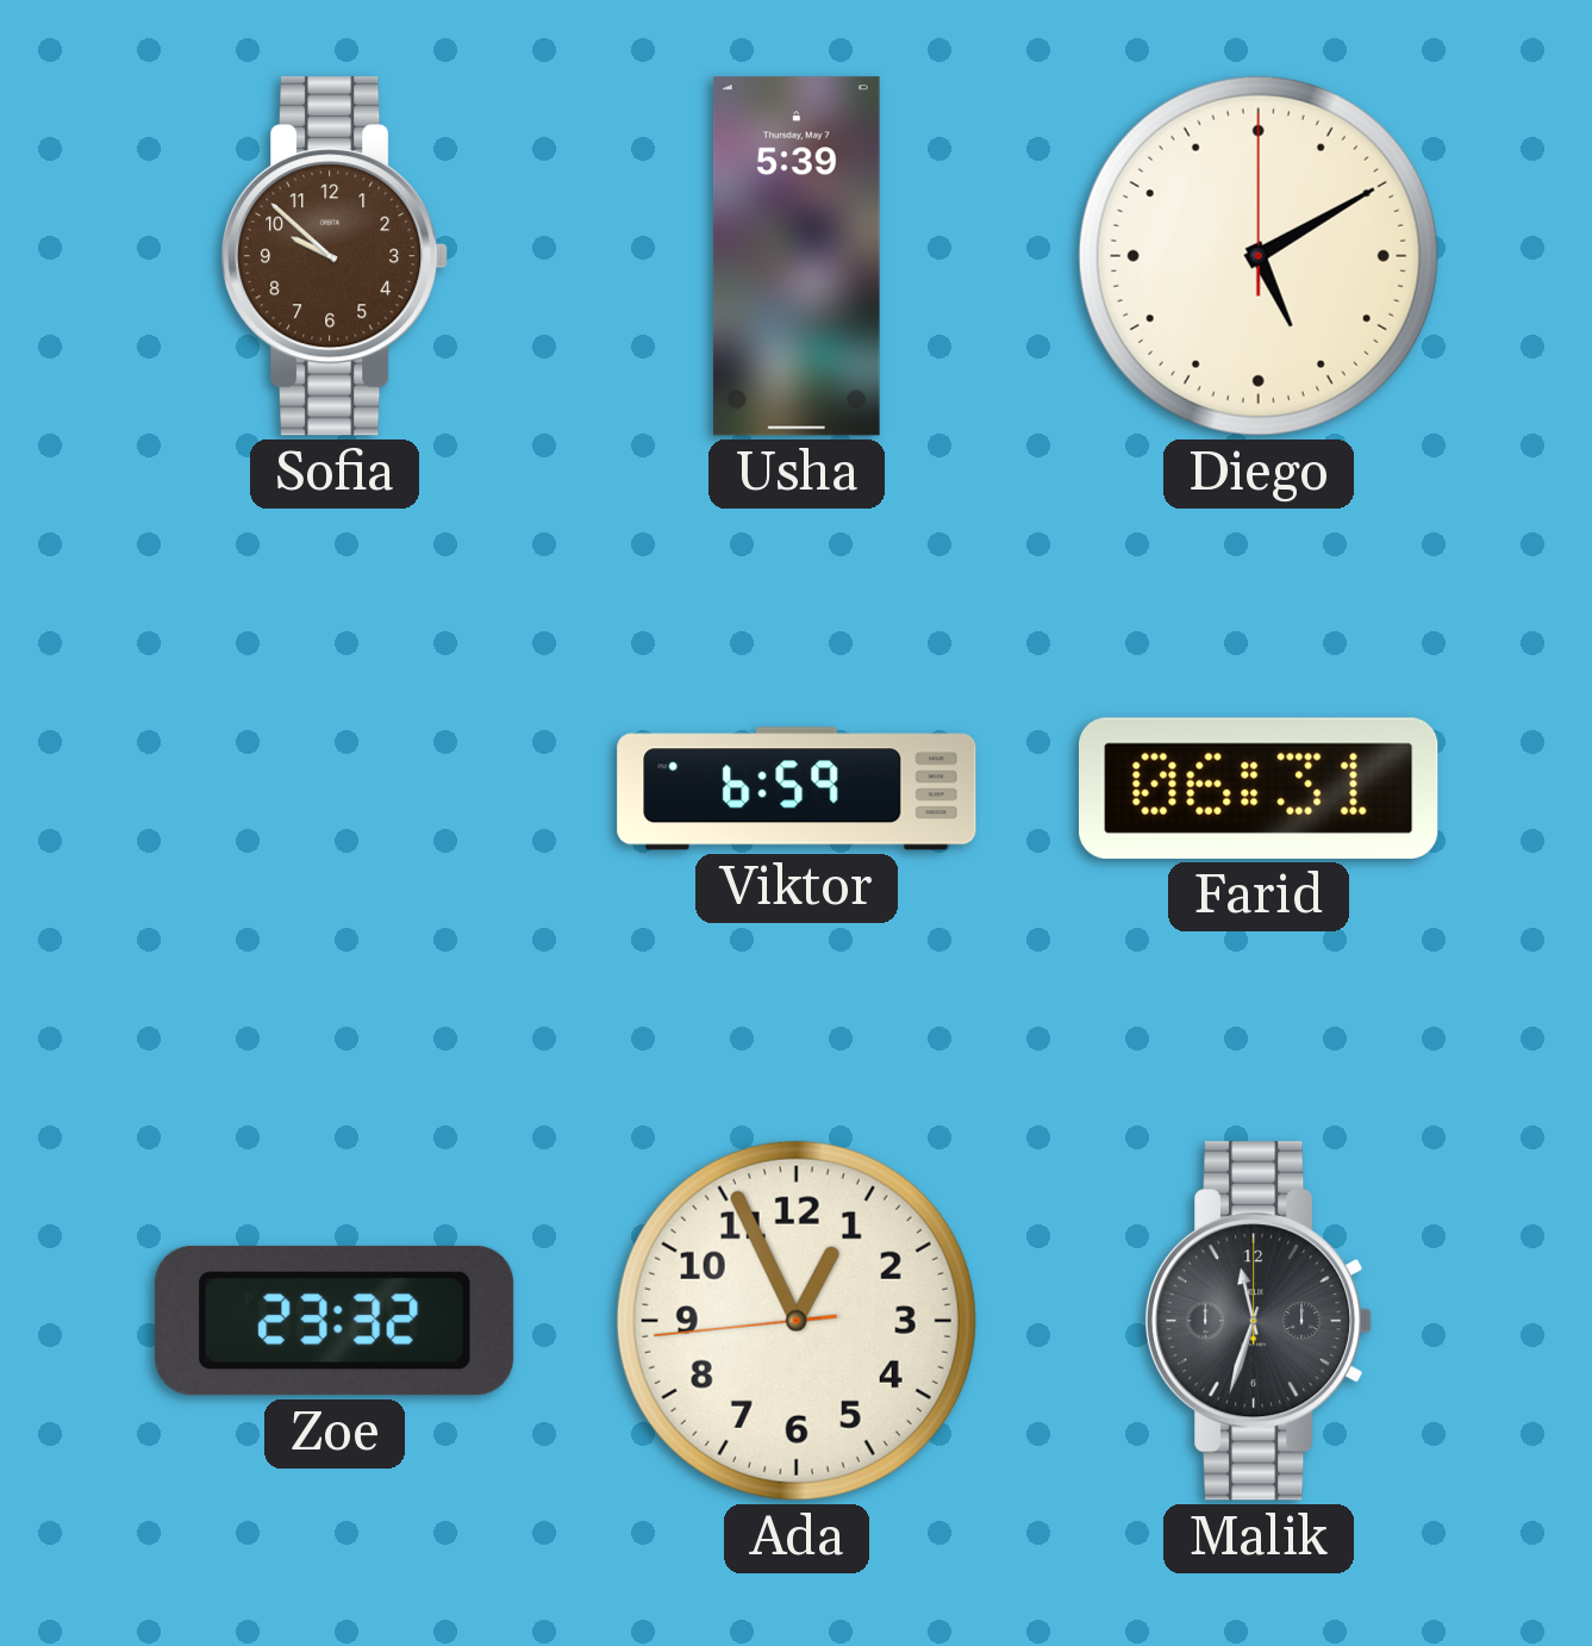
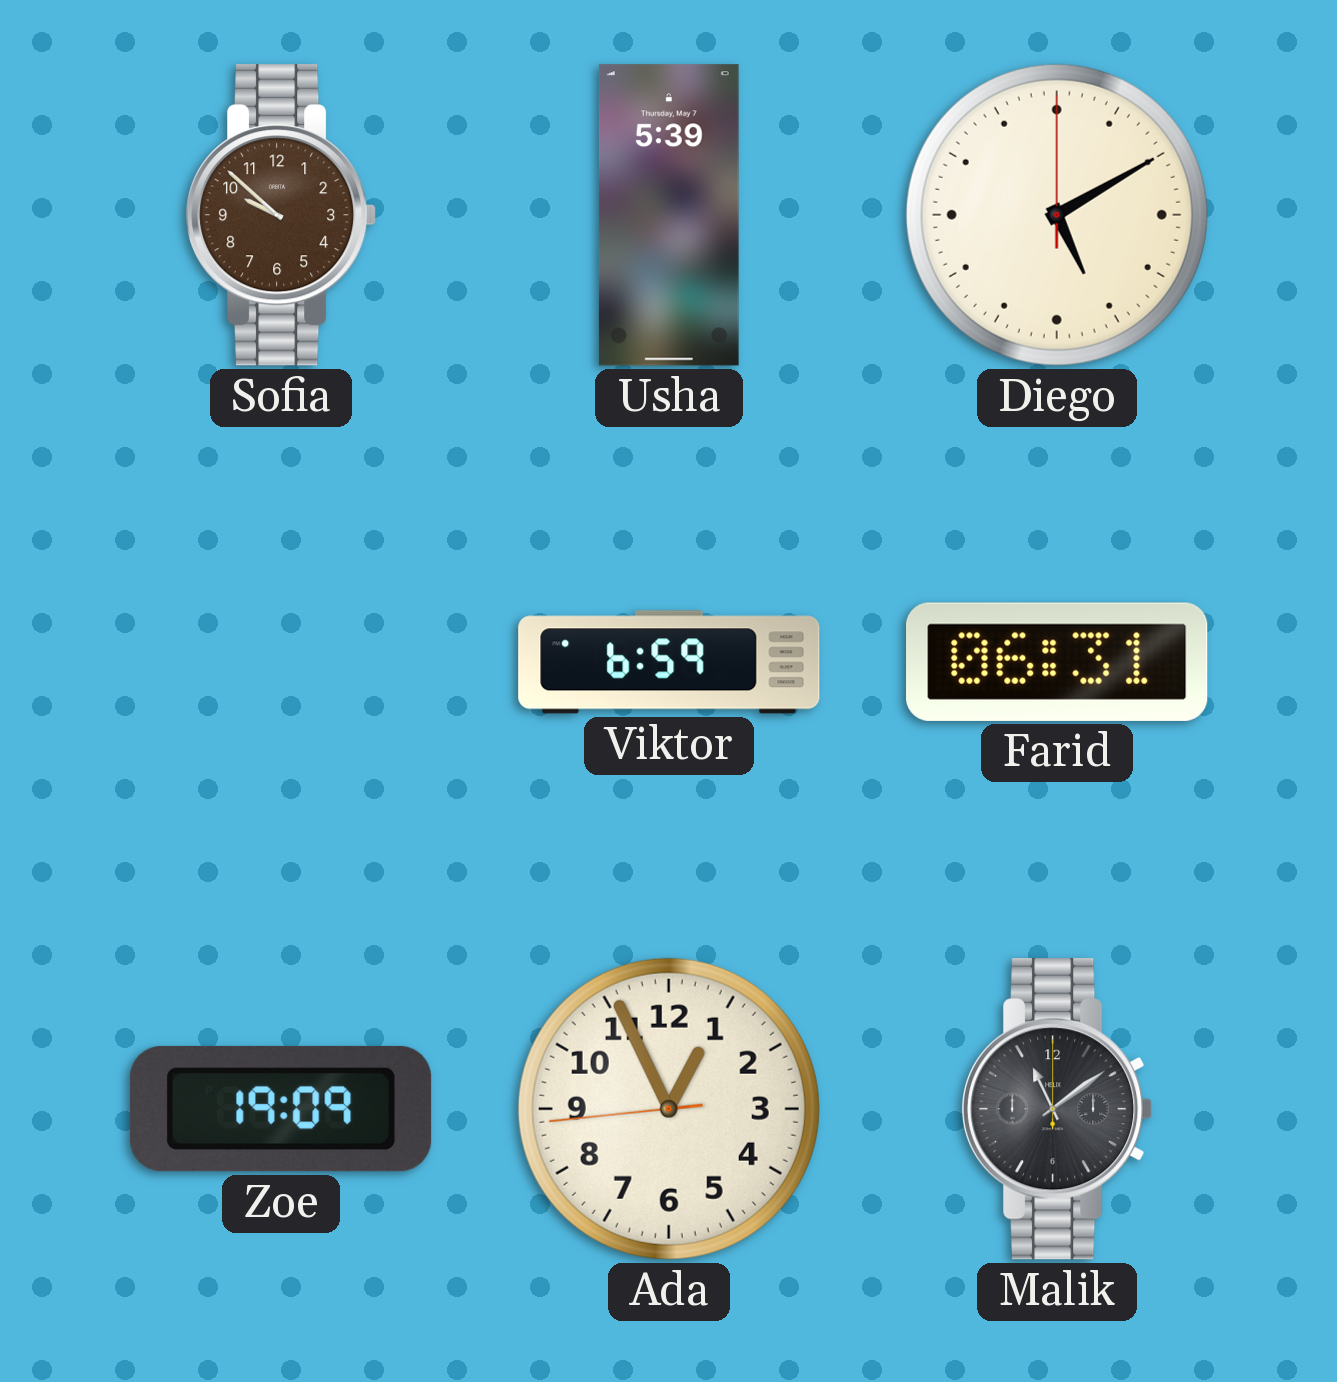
Zoe: 23:32 -> 19:09 (281, 1109)
Malik: 11:33 -> 11:09 (1058, 1109)
